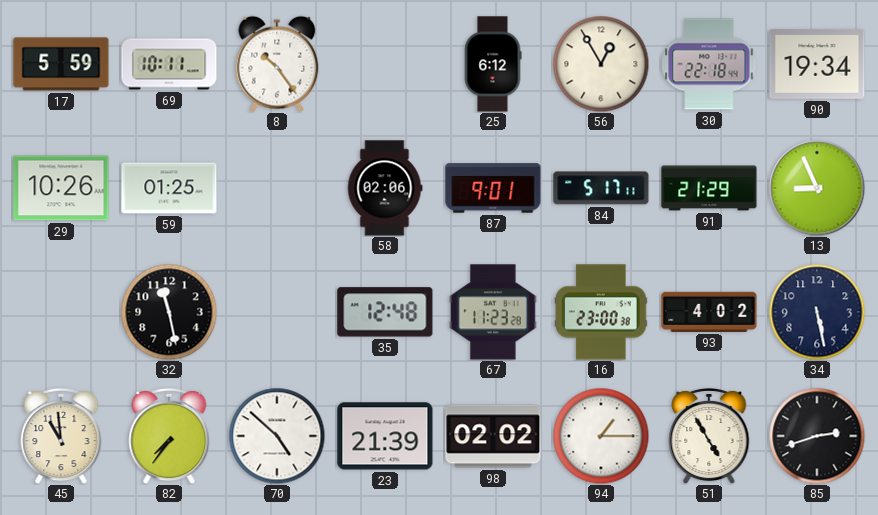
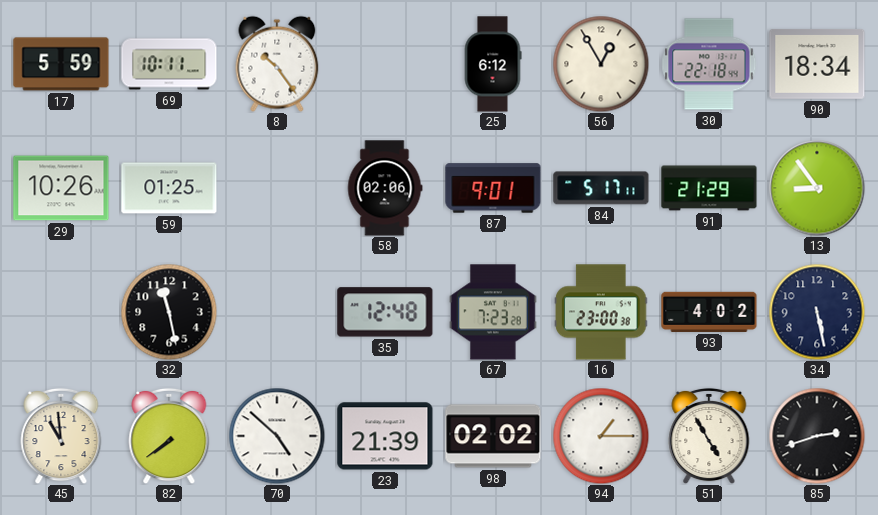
90: 19:34 -> 18:34 (817, 64)
13: 8:56 -> 8:54 (817, 188)
67: 11:23 -> 7:23 (493, 312)
82: 7:36 -> 7:39 (169, 436)
